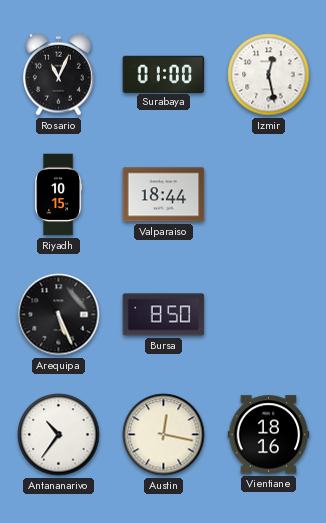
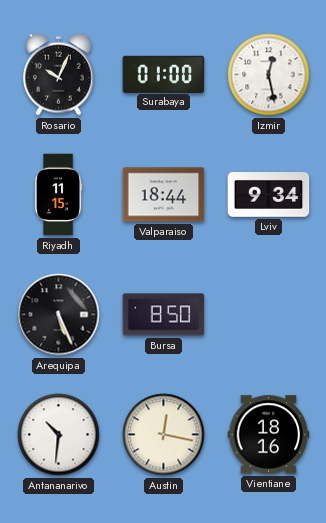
Rosario: 11:04 -> 10:04 (59, 74)
Riyadh: 10:15 -> 11:15 (59, 195)
Lviv: none -> 9:34 (269, 195)
Antananarivo: 10:36 -> 10:31 (59, 435)
